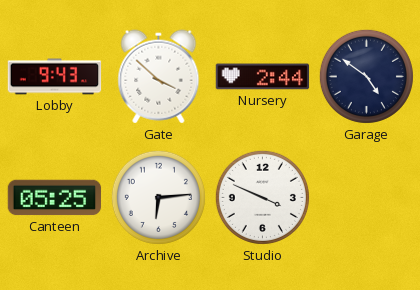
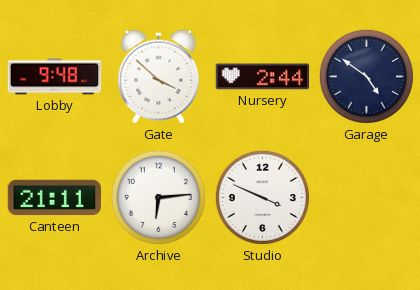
Lobby: 9:43 -> 9:48 (55, 77)
Canteen: 05:25 -> 21:11 (55, 198)
